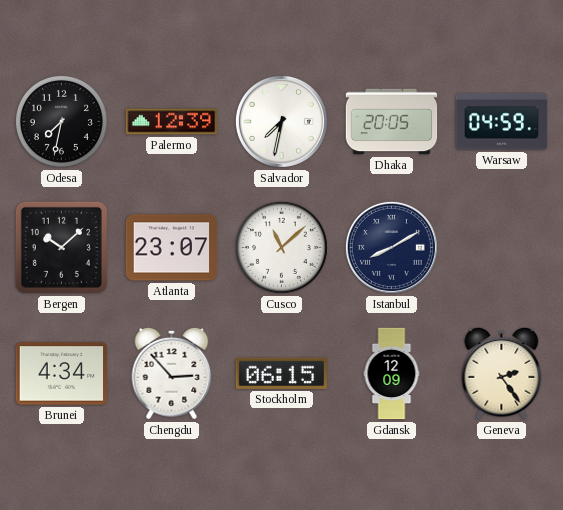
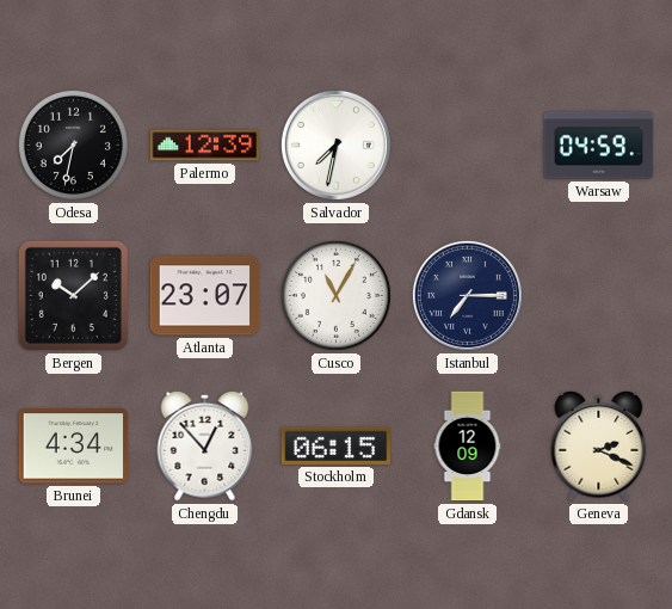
Dhaka: 20:05 -> none (392, 122)
Cusco: 11:08 -> 11:05 (335, 295)
Istanbul: 8:10 -> 7:15 (467, 295)
Chengdu: 2:53 -> 12:53 (205, 445)
Geneva: 2:24 -> 2:19 (599, 445)
